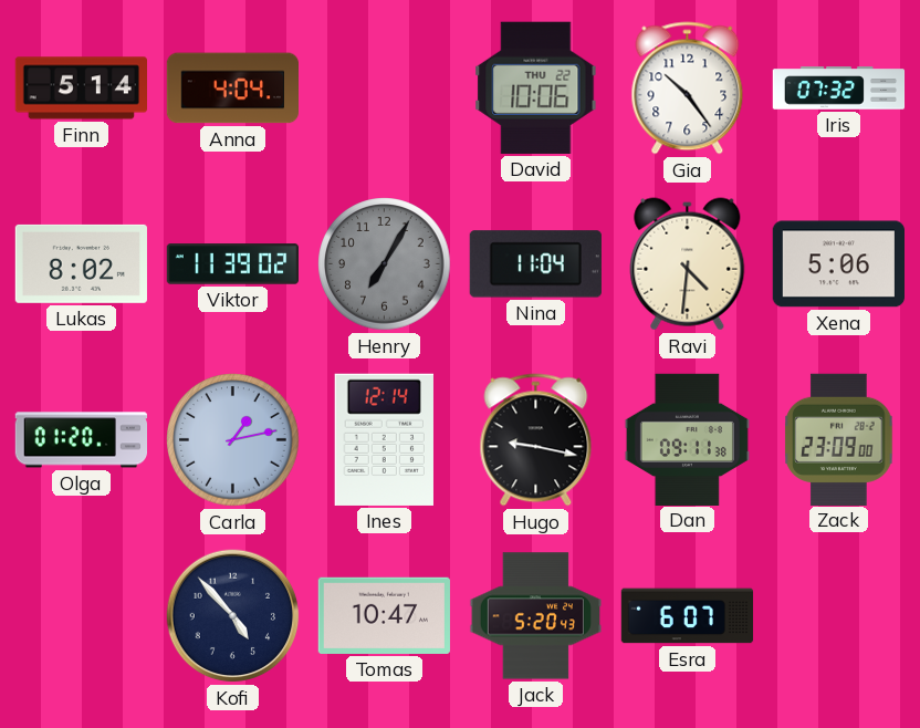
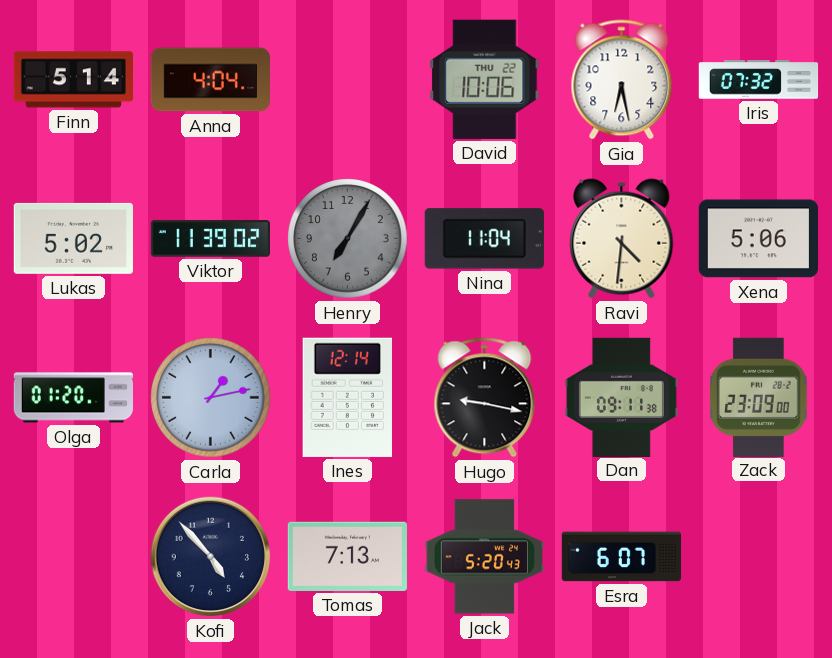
Gia: 10:24 -> 6:28 (622, 80)
Lukas: 8:02 -> 5:02 (73, 238)
Tomas: 10:47 -> 7:13 (347, 556)
